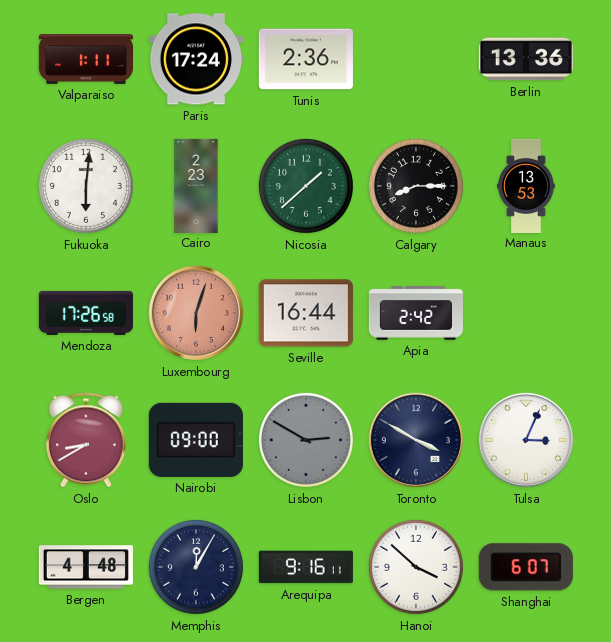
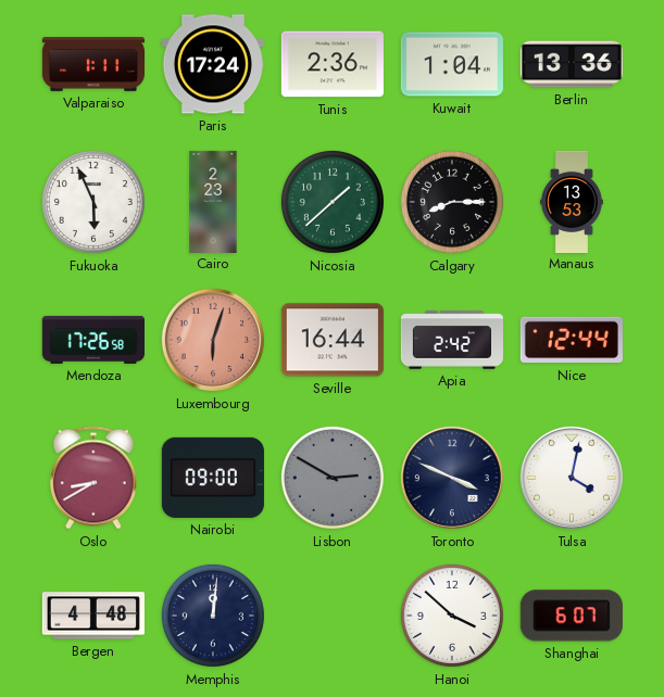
Kuwait: none -> 1:04 (452, 64)
Fukuoka: 6:01 -> 5:56 (93, 202)
Nice: none -> 12:44 (572, 340)
Toronto: 3:50 -> 3:49 (452, 478)
Tulsa: 3:04 -> 4:02 (572, 478)
Memphis: 12:05 -> 12:01 (213, 616)
Arequipa: 9:16 -> none (306, 567)
